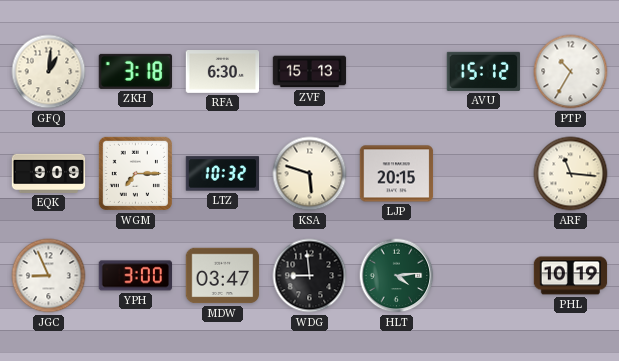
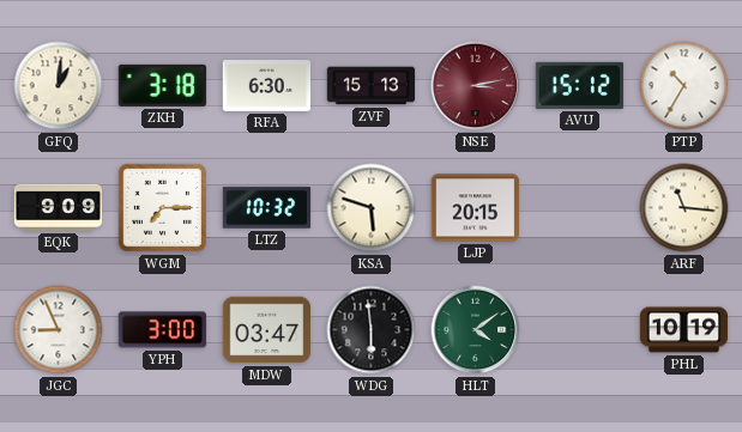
NSE: none -> 3:13 (476, 86)
WDG: 8:59 -> 5:59 (372, 330)
HLT: 4:14 -> 4:09 (476, 330)
